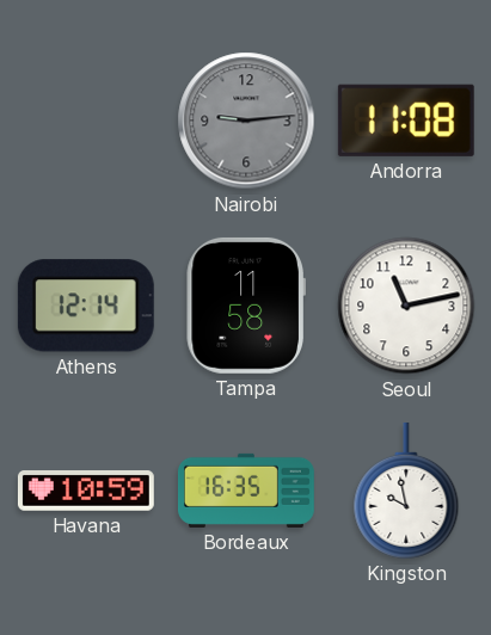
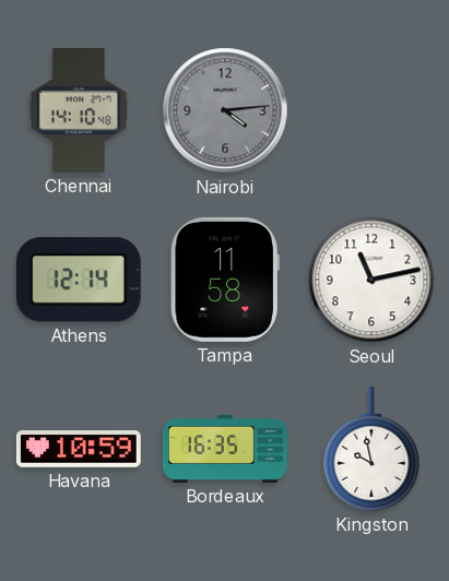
Chennai: none -> 14:10 (78, 110)
Nairobi: 9:14 -> 4:14 (225, 110)
Andorra: 11:08 -> none (406, 121)
